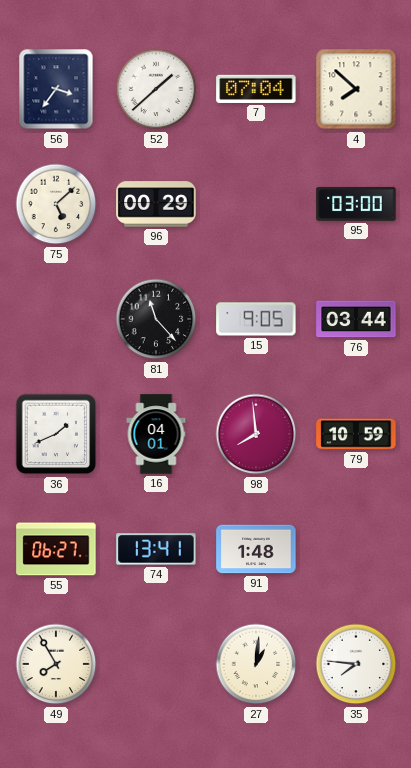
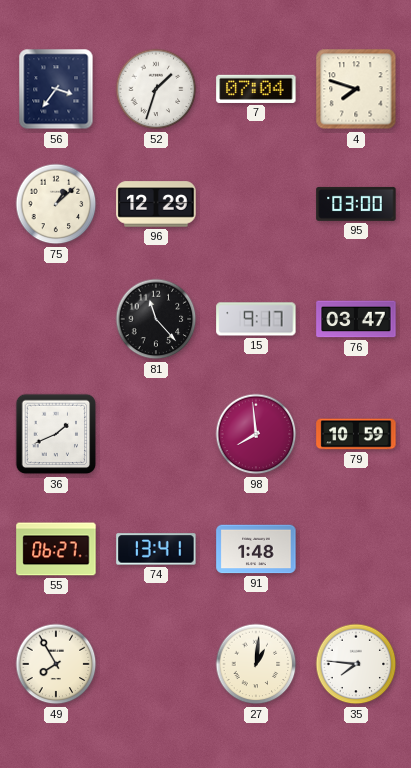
52: 1:38 -> 1:33 (156, 89)
4: 7:52 -> 7:48 (356, 89)
75: 5:08 -> 1:08 (56, 204)
96: 00:29 -> 12:29 (156, 204)
15: 9:05 -> 9:17 (256, 319)
76: 03:44 -> 03:47 (356, 319)
16: 04:01 -> none (156, 434)
